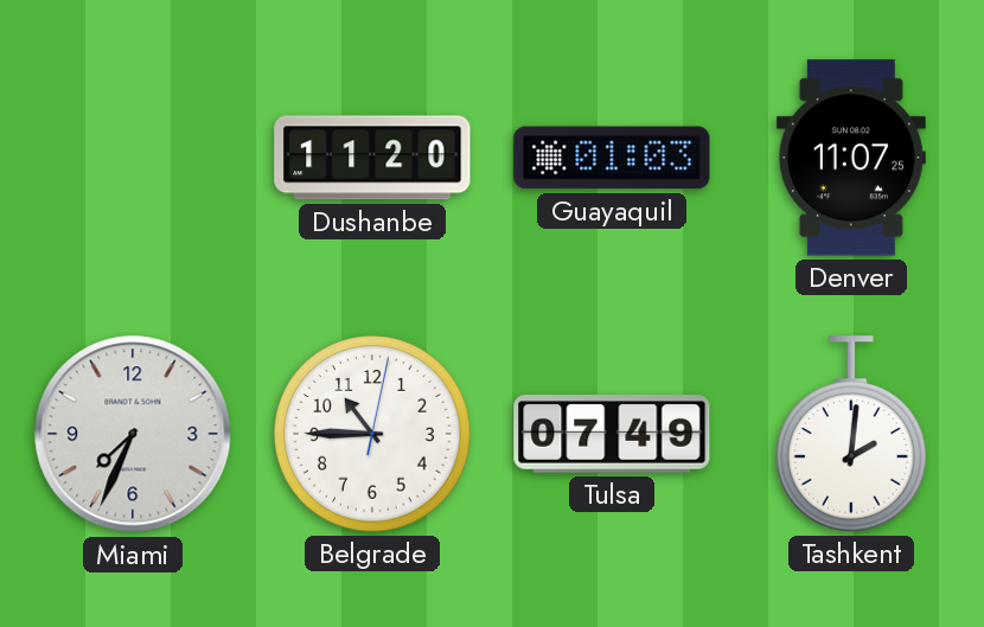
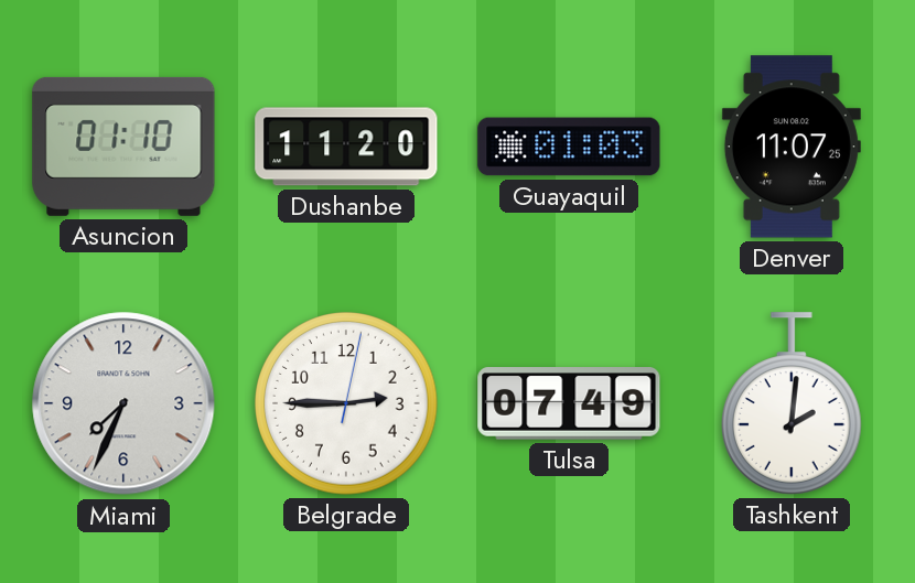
Asuncion: none -> 01:10 (123, 147)
Belgrade: 10:45 -> 2:45 (346, 403)
